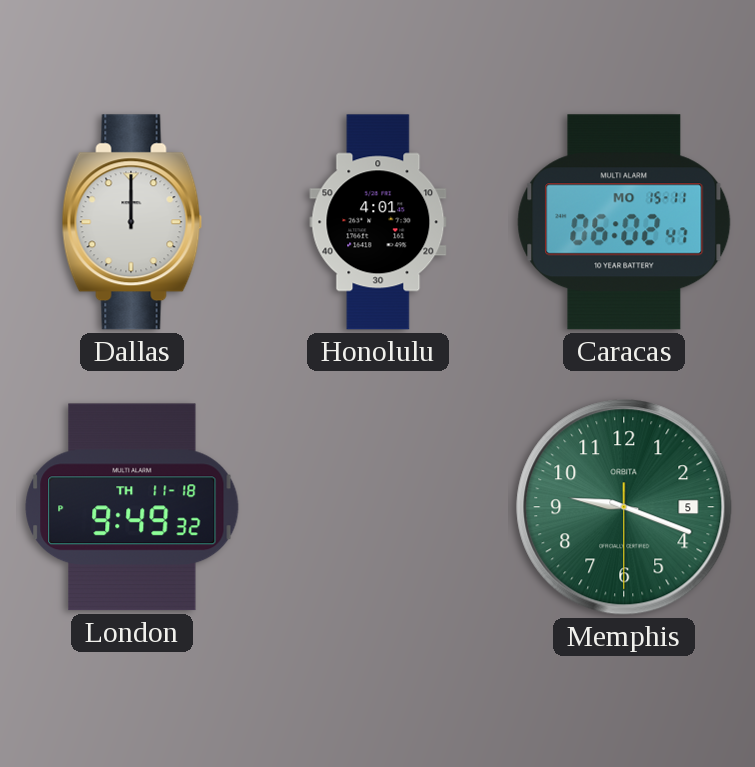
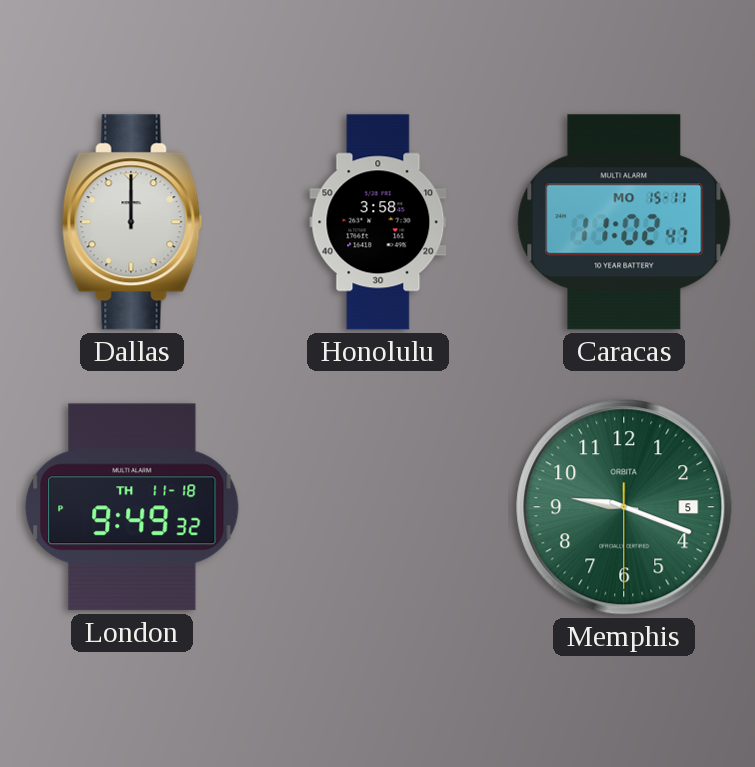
Honolulu: 4:01 -> 3:58 (378, 222)
Caracas: 06:02 -> 11:02 (624, 222)
